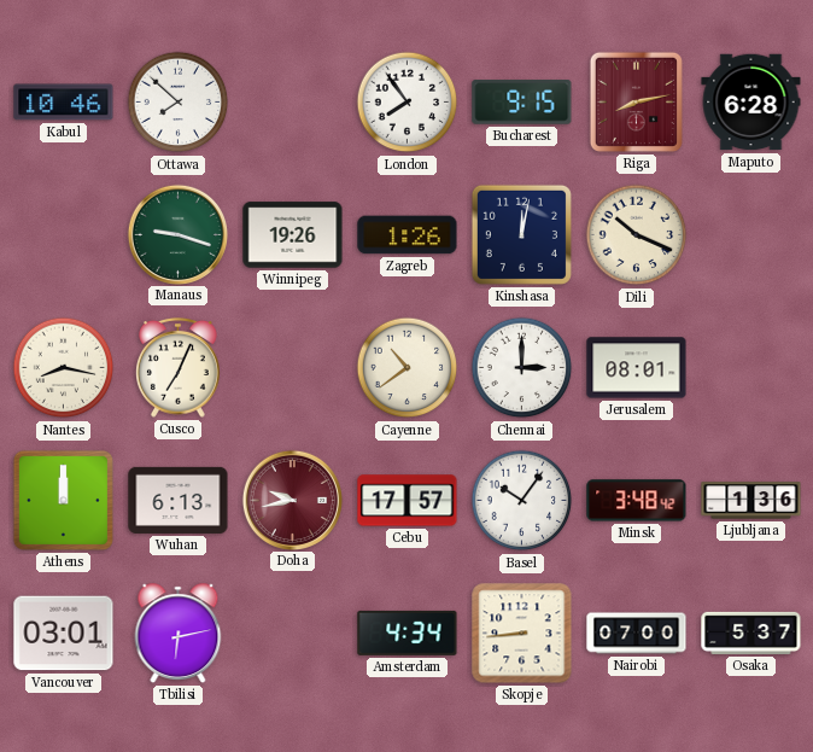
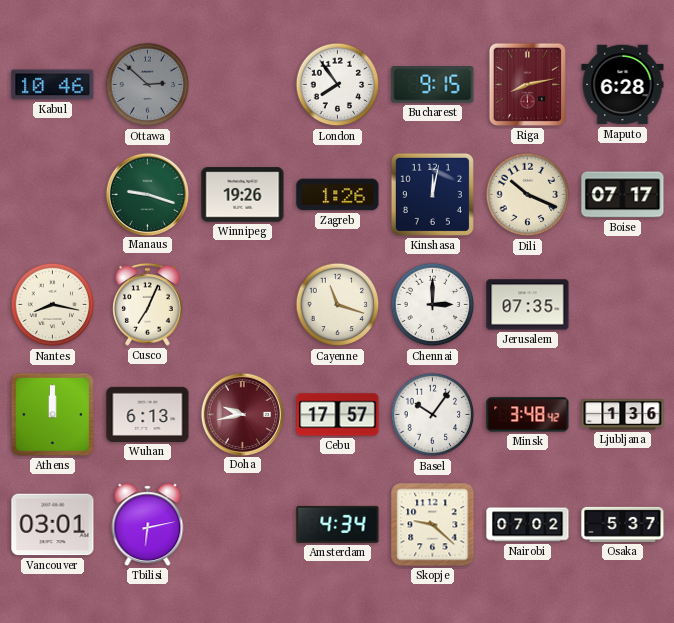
Ottawa: 7:52 -> 2:52 (148, 85)
Ottawa dial: white -> grey (148, 85)
Boise: none -> 07:17 (623, 195)
Cayenne: 10:39 -> 11:18 (338, 305)
Jerusalem: 08:01 -> 07:35 (528, 305)
Skopje: 8:44 -> 9:22 (433, 525)
Nairobi: 07:00 -> 07:02 (528, 525)
